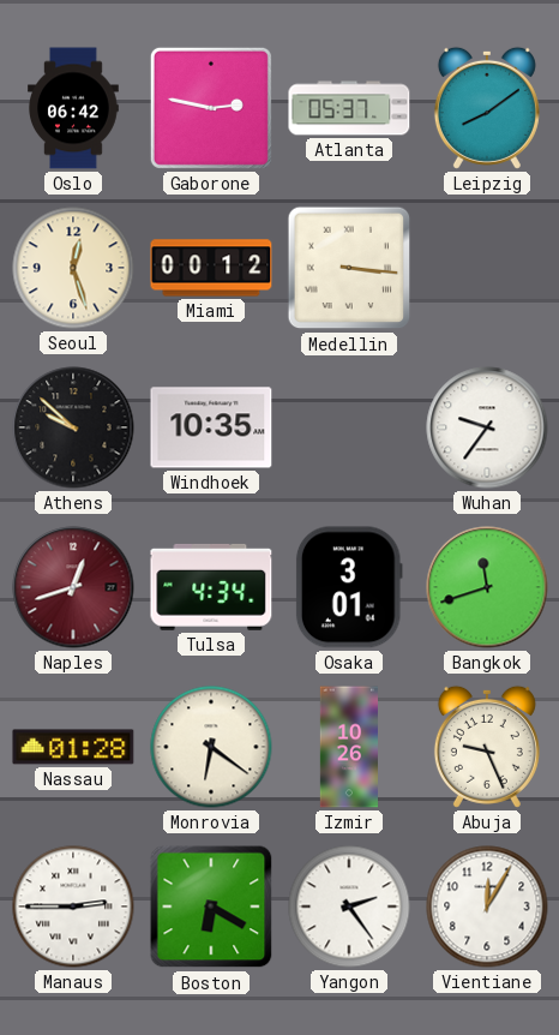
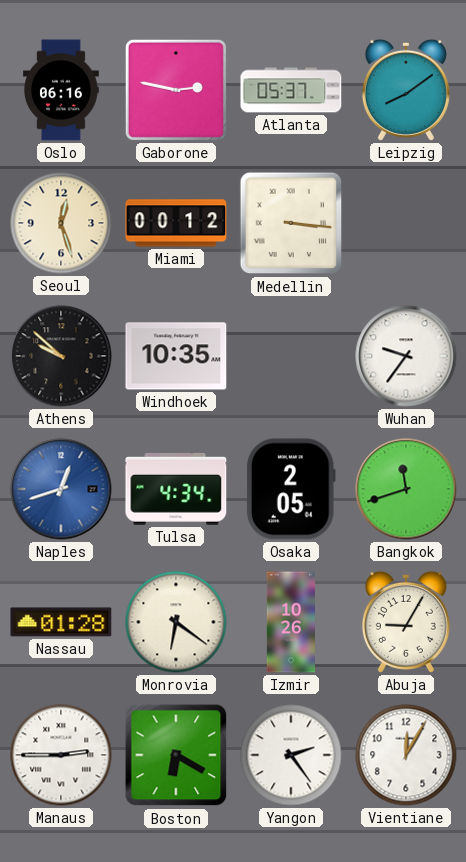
Oslo: 06:42 -> 06:16 (62, 90)
Naples dial: burgundy -> blue (61, 489)
Osaka: 3:01 -> 2:05 (291, 489)
Abuja: 9:26 -> 9:05 (406, 622)
